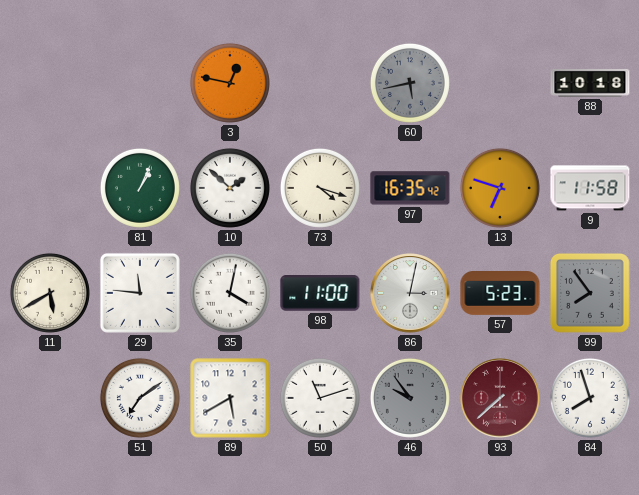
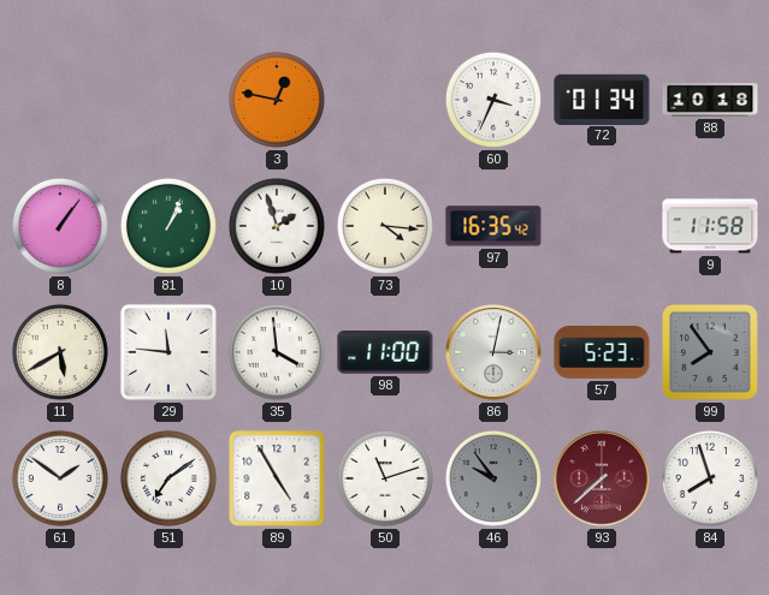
60: 5:43 -> 3:34 (493, 100)
60 dial: grey -> white (493, 100)
72: none -> 01:34 (602, 99)
8: none -> 1:06 (60, 226)
10: 1:52 -> 1:57 (277, 226)
73: 4:18 -> 4:16 (385, 226)
13: 6:48 -> none (500, 188)
35: 4:02 -> 3:59 (277, 352)
61: none -> 1:51 (60, 478)
89: 5:40 -> 4:55 (277, 478)
